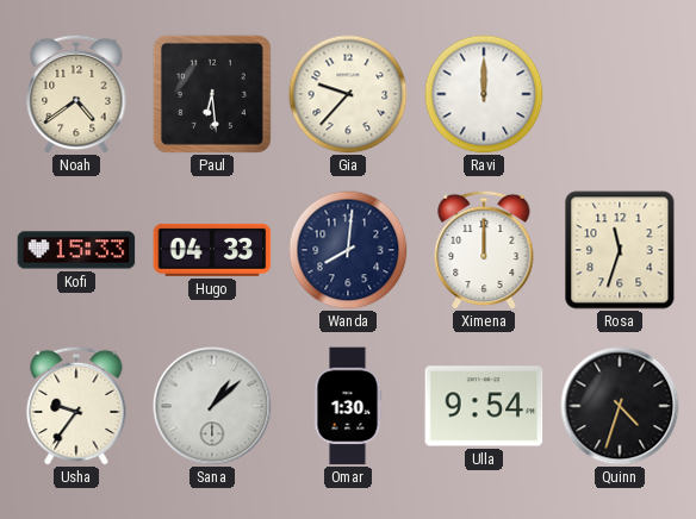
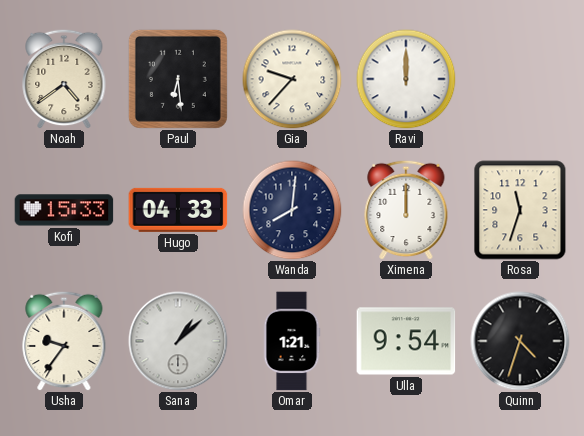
Omar: 1:30 -> 1:21 (292, 341)
